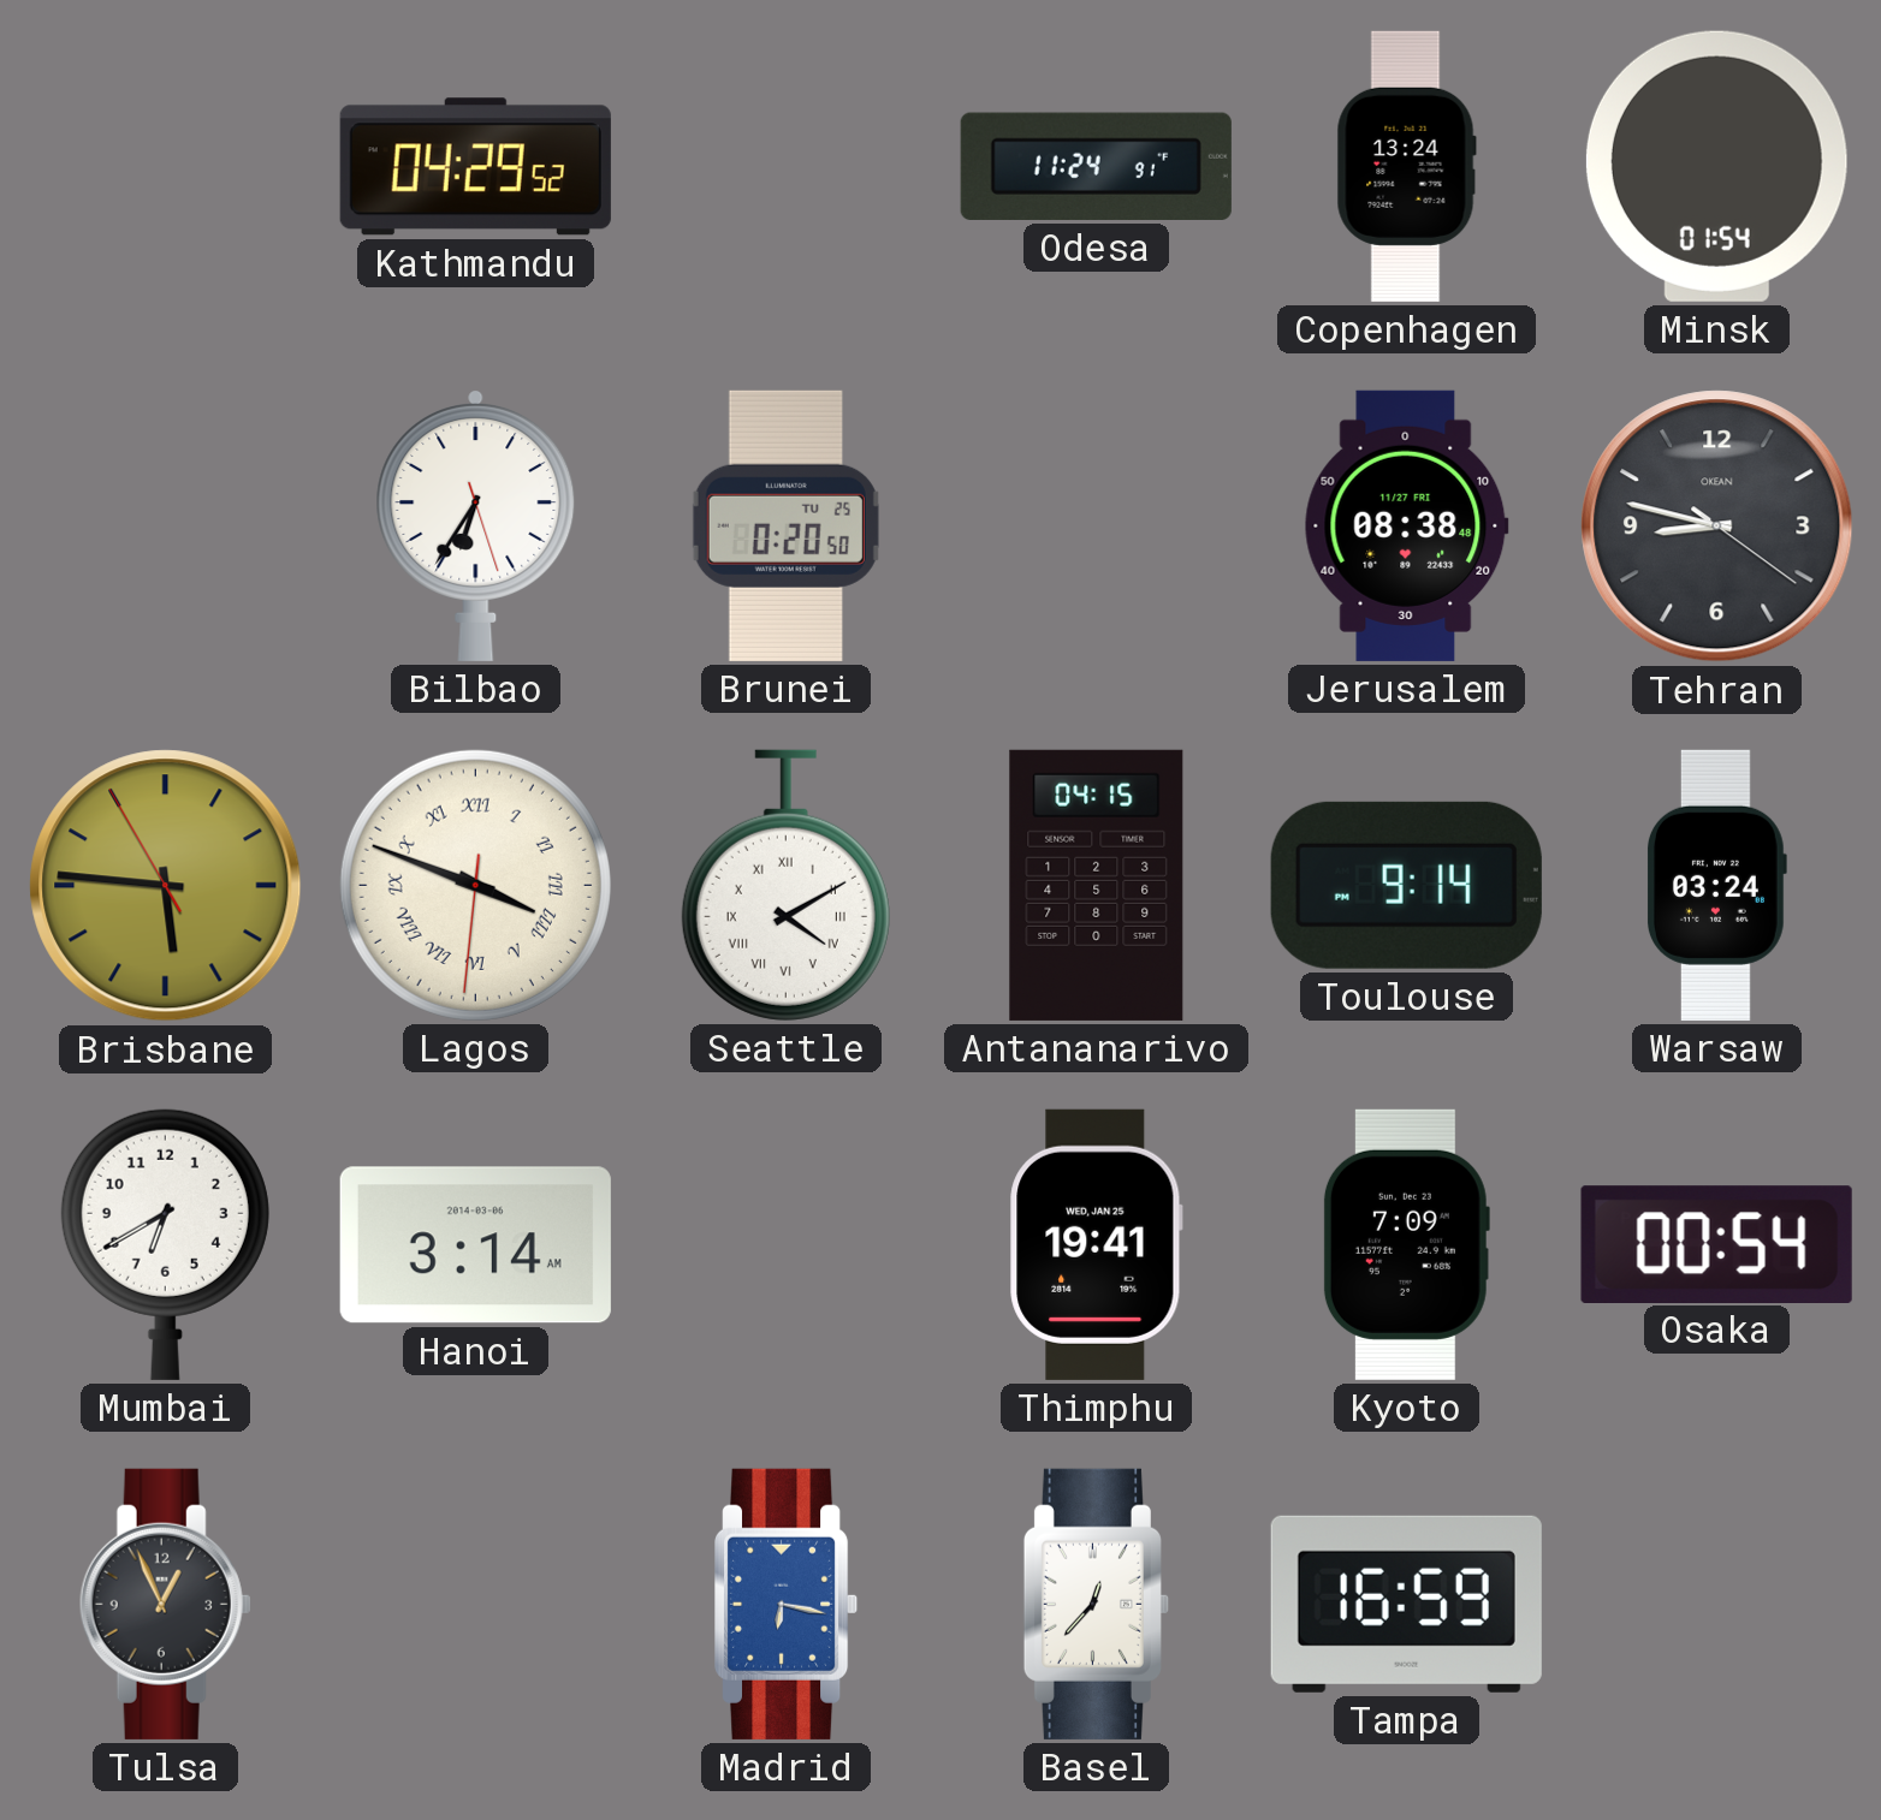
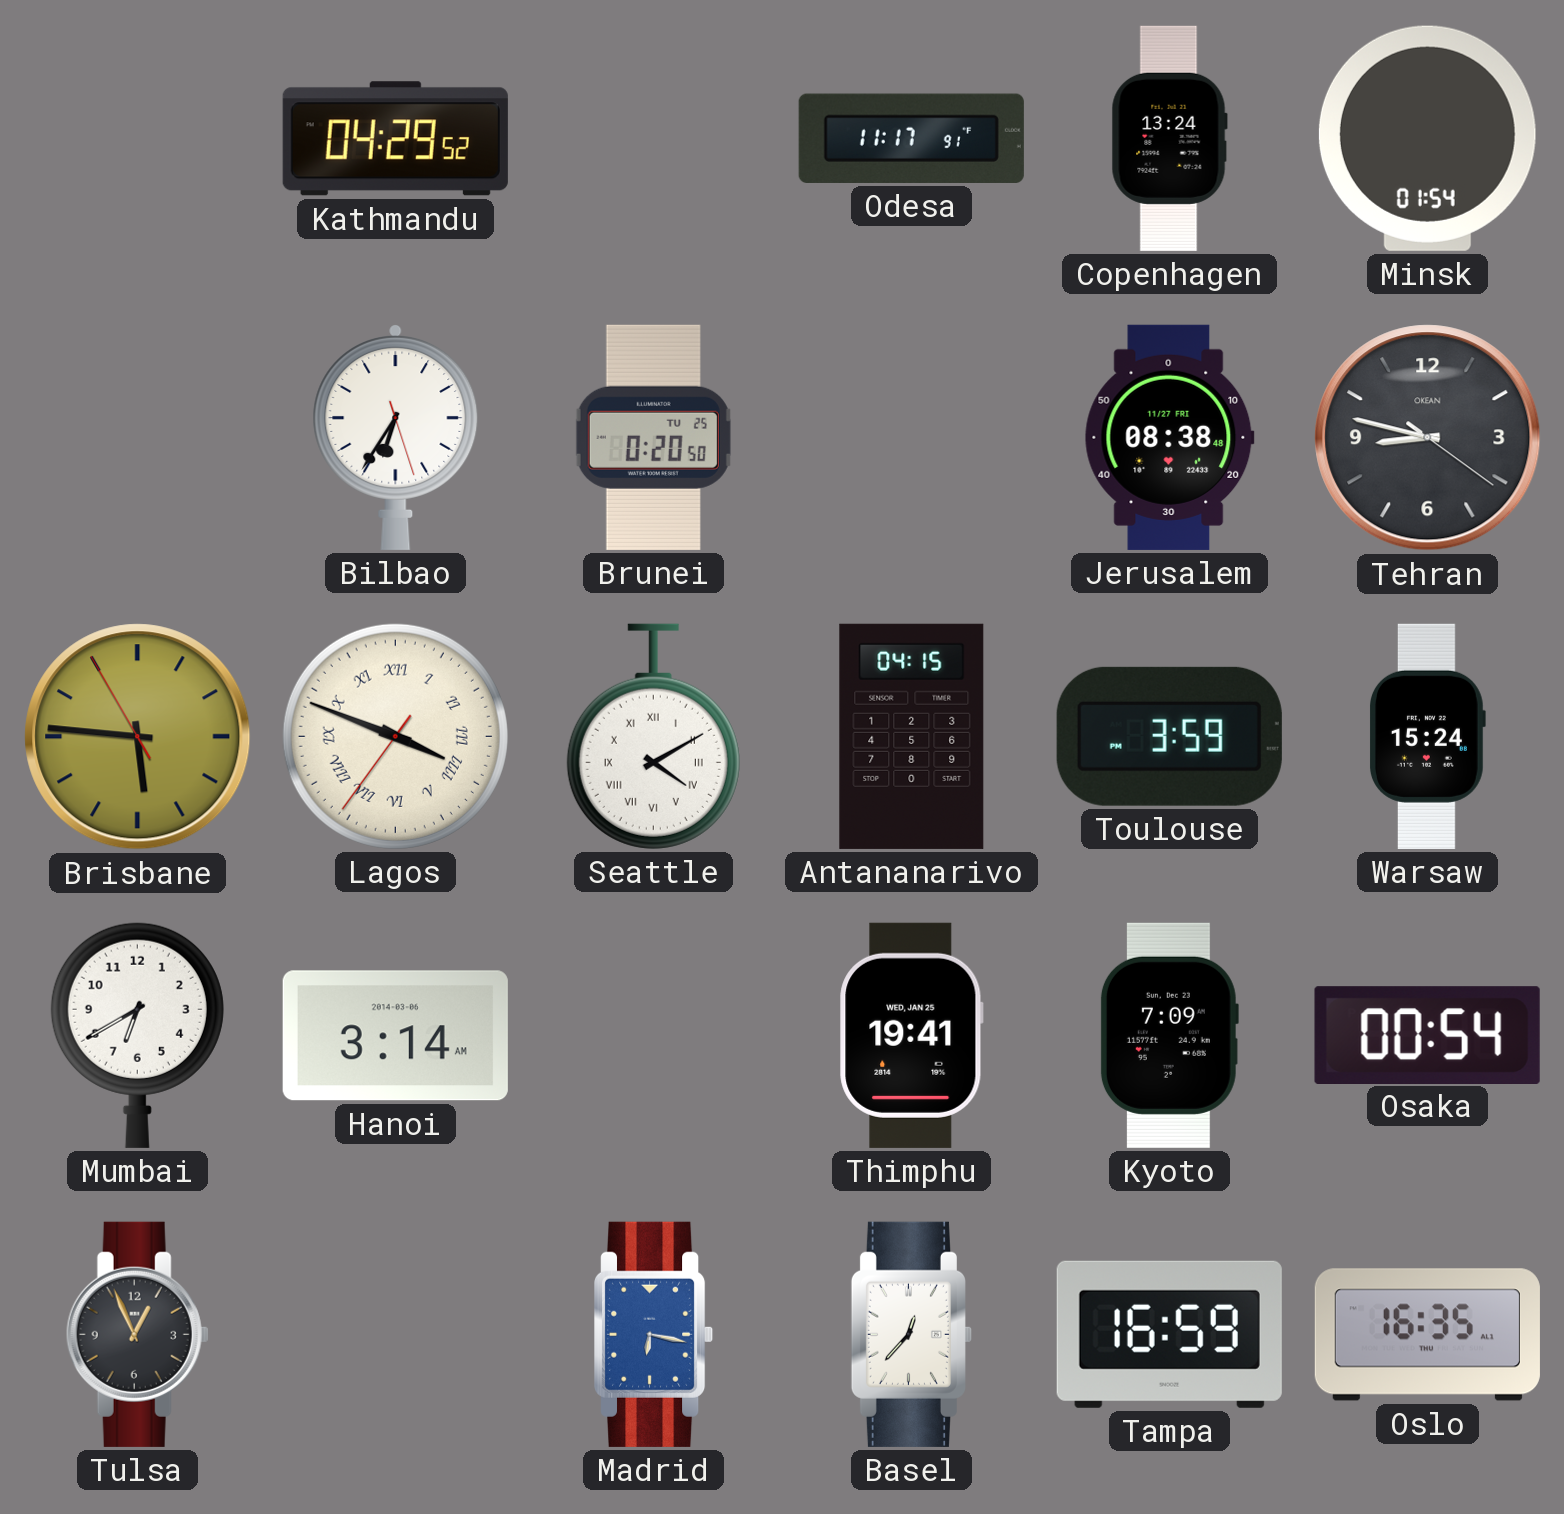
Odesa: 11:24 -> 11:17 (911, 138)
Lagos: 3:48:31 -> 3:48:36 (395, 736)
Toulouse: 9:14 -> 3:59 (1169, 736)
Warsaw: 03:24 -> 15:24 (1428, 736)
Oslo: none -> 16:35 (1427, 1335)
